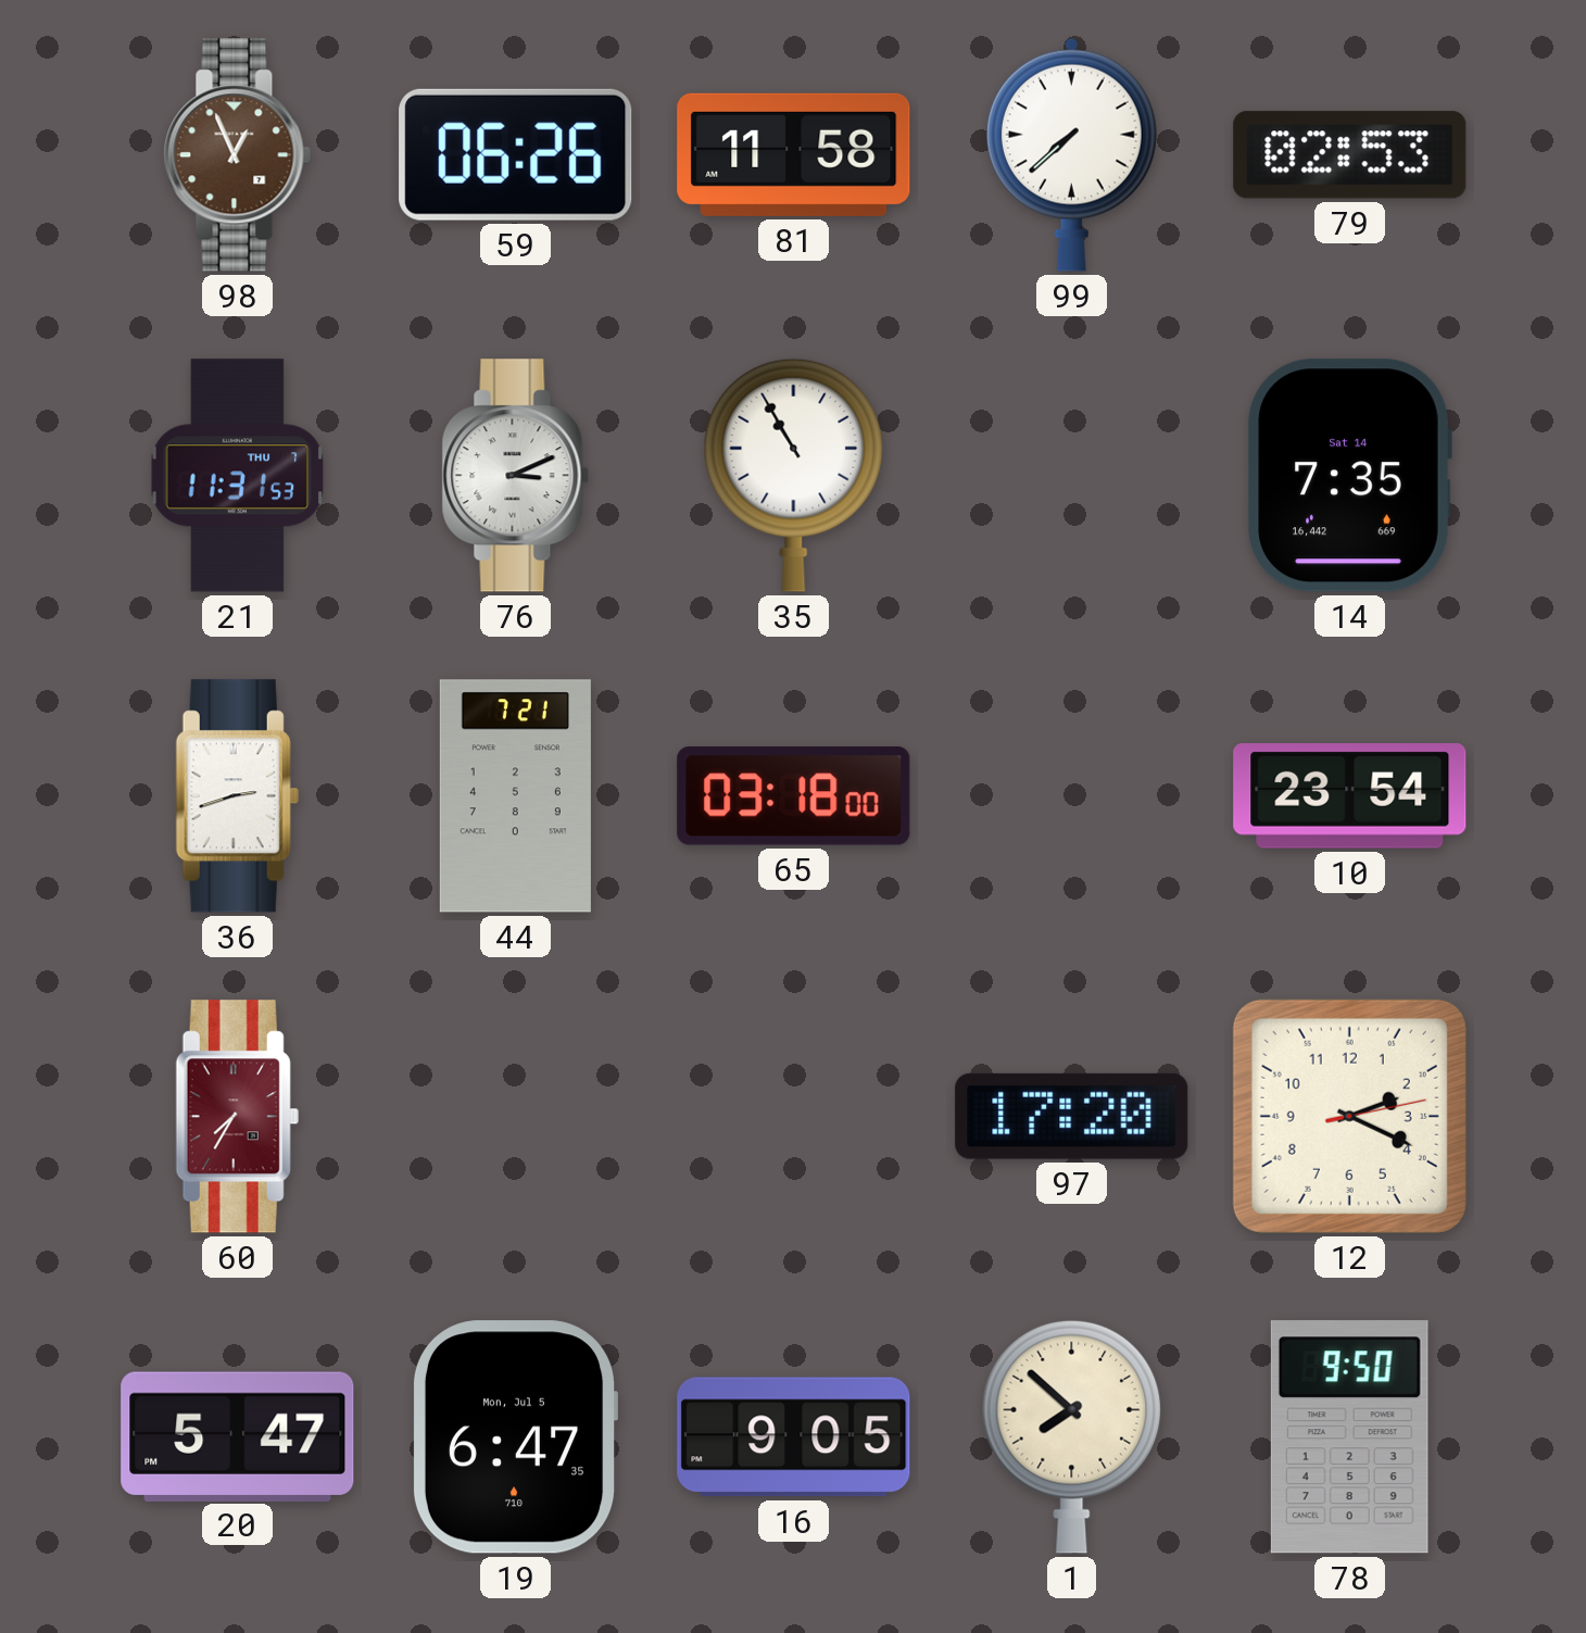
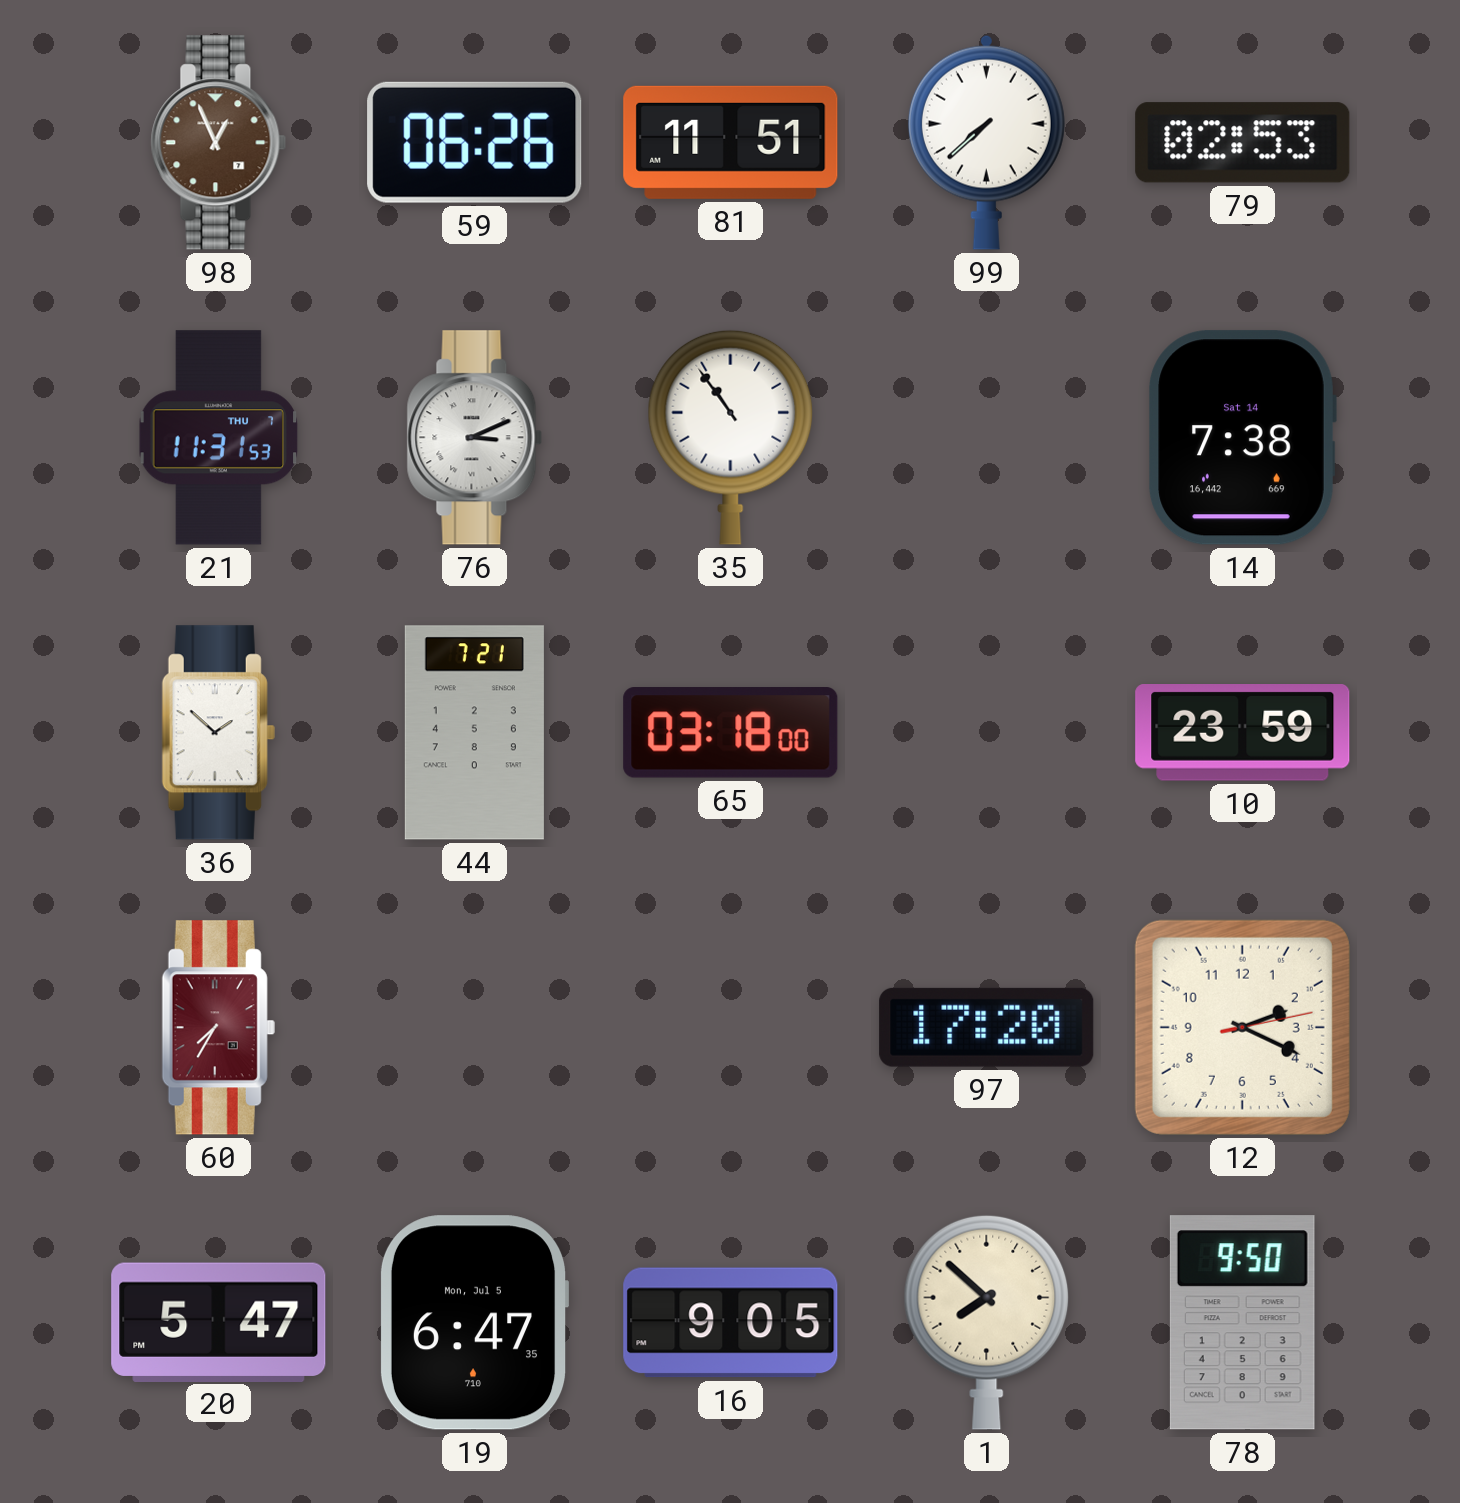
81: 11:58 -> 11:51 (731, 142)
35: 10:55 -> 10:54 (731, 437)
14: 7:35 -> 7:38 (1242, 438)
36: 2:42 -> 1:52 (218, 733)
10: 23:54 -> 23:59 (1243, 733)
